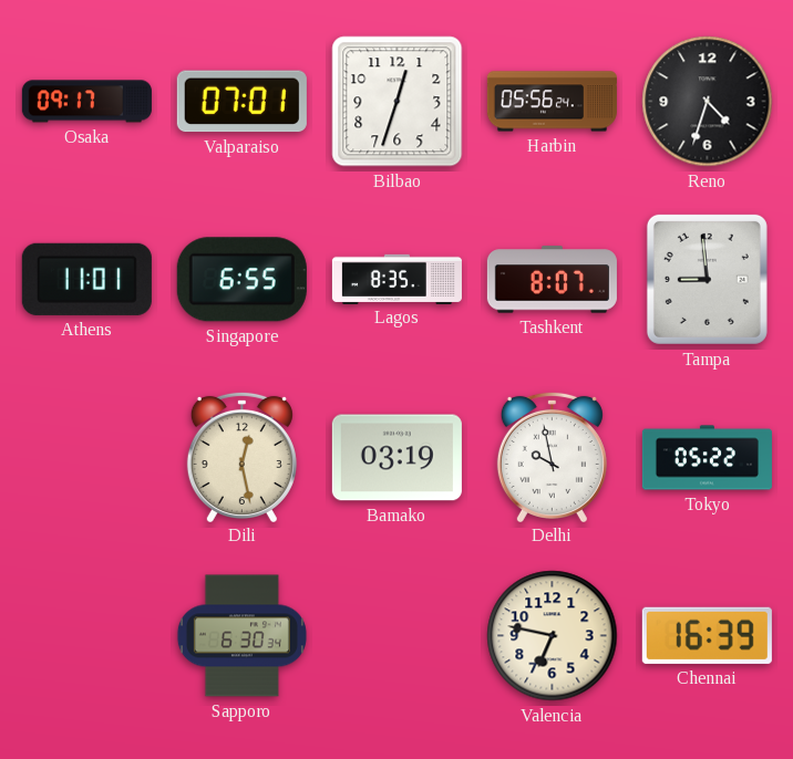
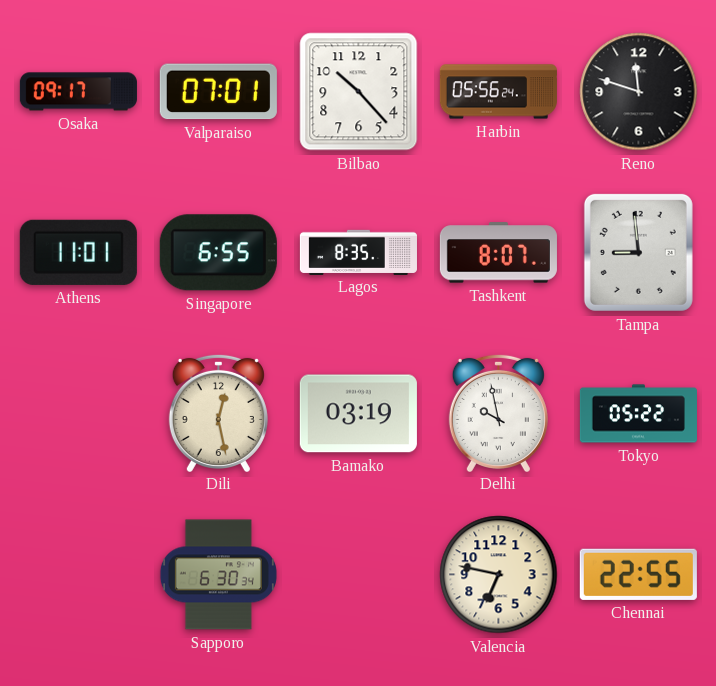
Bilbao: 12:33 -> 10:23 (359, 92)
Reno: 4:33 -> 11:48 (639, 92)
Chennai: 16:39 -> 22:55 (638, 574)
